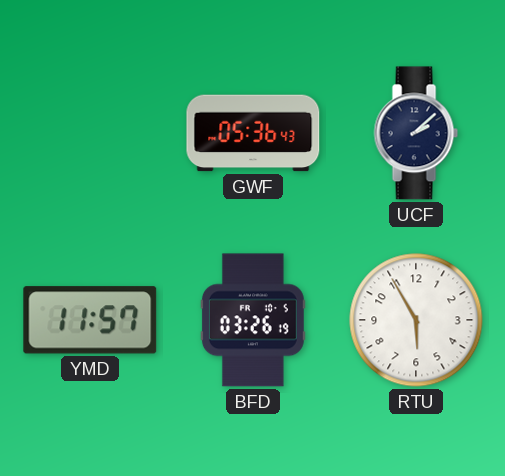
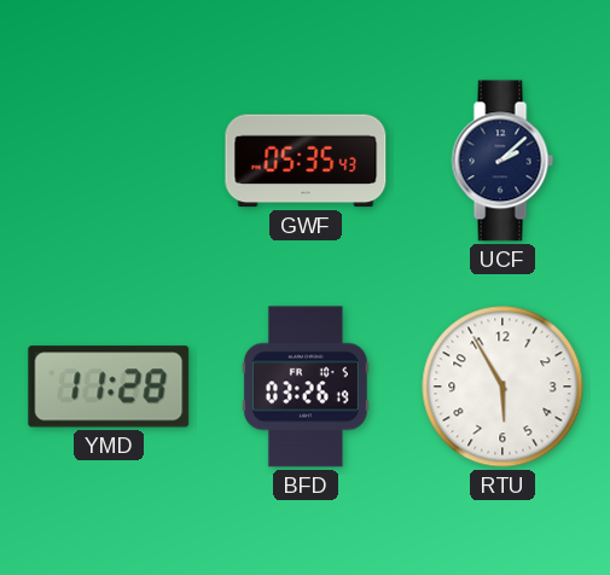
GWF: 05:36 -> 05:35 (306, 161)
YMD: 11:57 -> 11:28 (109, 387)
